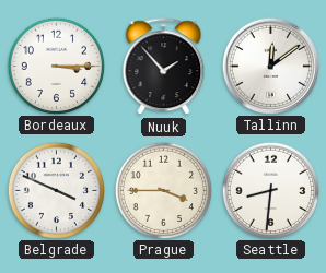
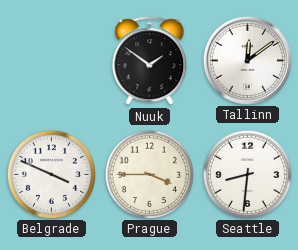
Bordeaux: 3:15 -> none (56, 66)
Nuuk: 1:53 -> 1:51 (150, 61)
